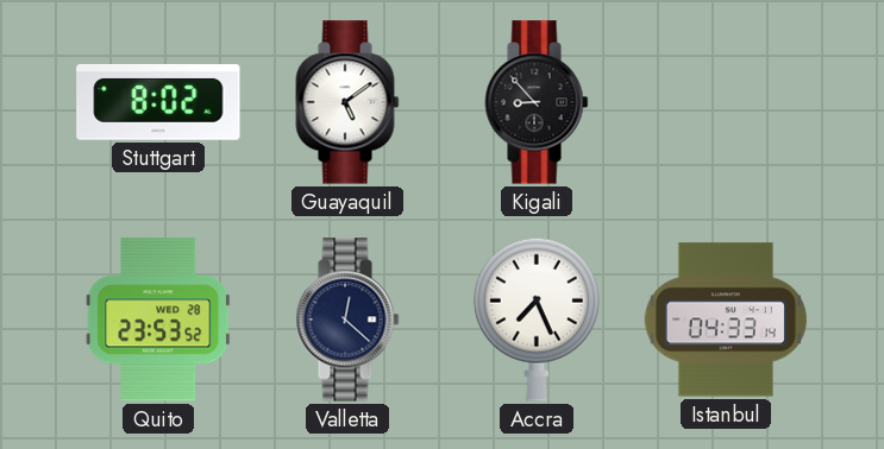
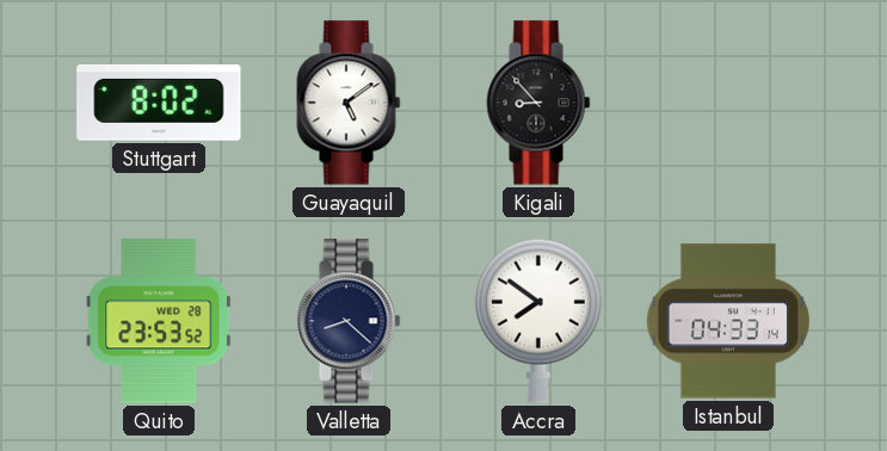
Valletta: 12:22 -> 8:22 (349, 321)
Accra: 7:26 -> 7:51 (538, 321)
